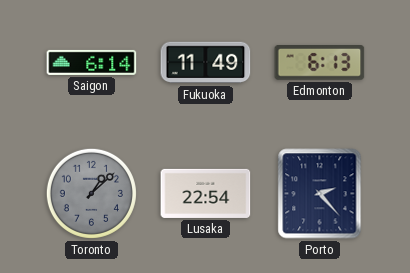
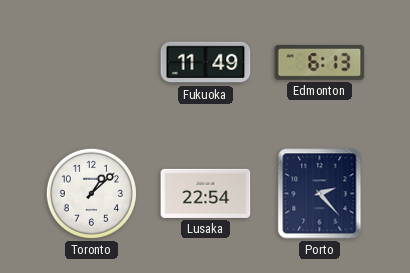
Saigon: 6:14 -> none (92, 62)
Toronto dial: grey -> white (91, 193)
